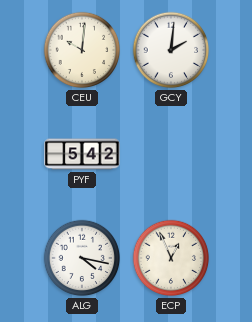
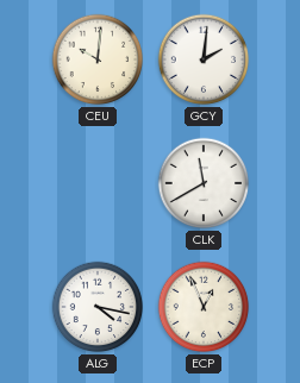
PYF: 5:42 -> none (82, 154)
CLK: none -> 11:40 (204, 183)
